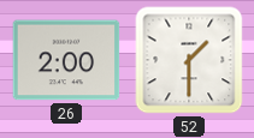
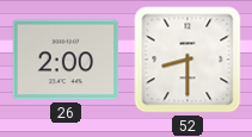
52: 1:30 -> 8:30 (188, 60)
